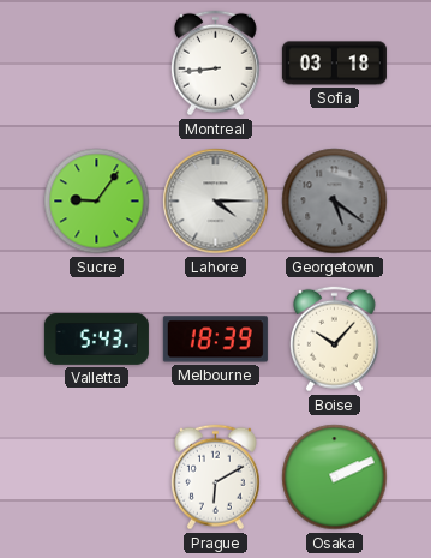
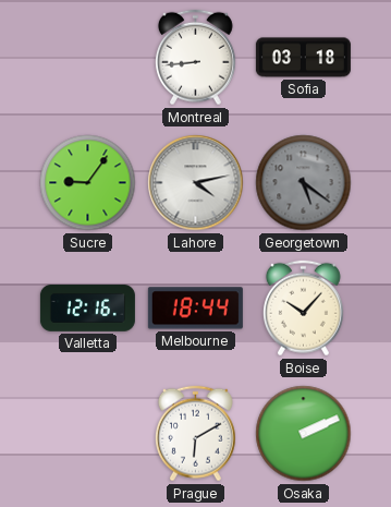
Lahore: 4:15 -> 4:13 (196, 183)
Valletta: 5:43 -> 12:16 (87, 309)
Melbourne: 18:39 -> 18:44 (195, 309)
